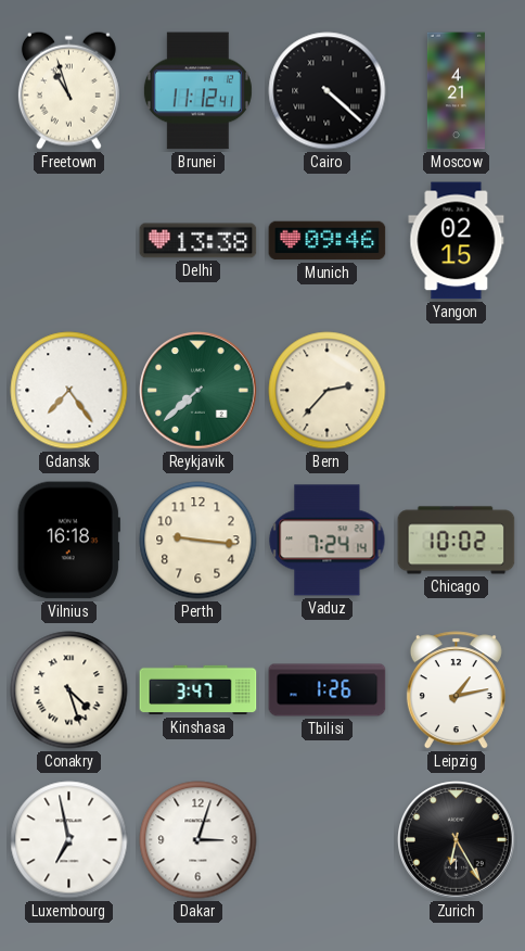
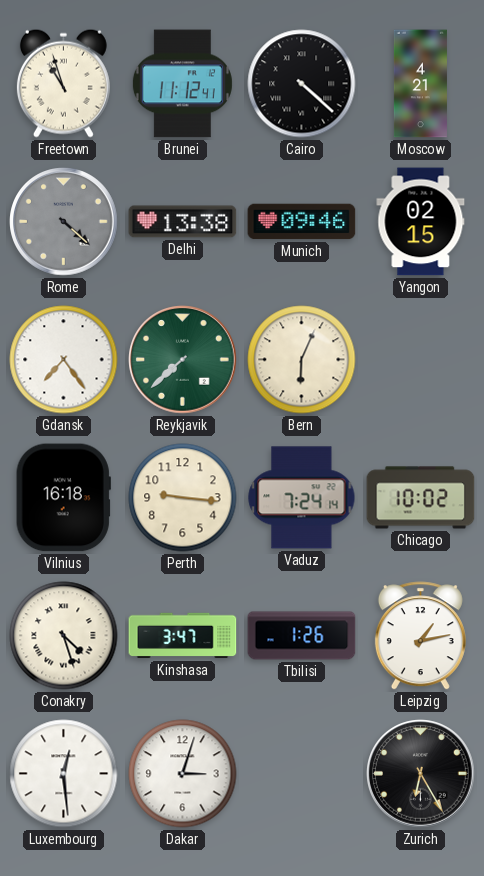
Rome: none -> 4:22 (64, 222)
Bern: 2:37 -> 6:04 (302, 360)
Luxembourg: 6:58 -> 12:29 (64, 774)
